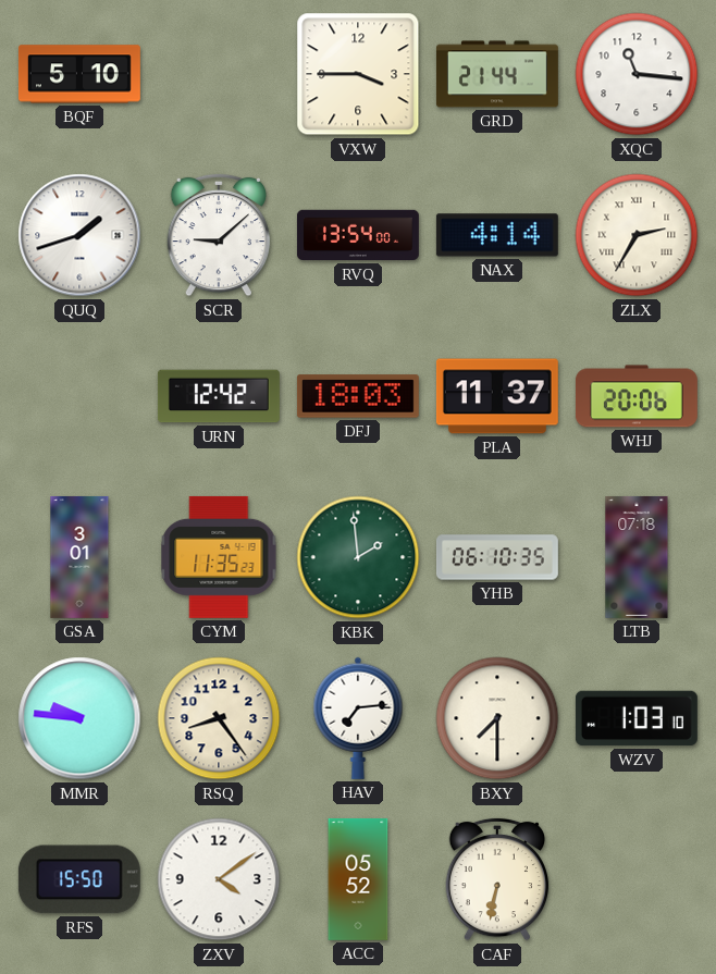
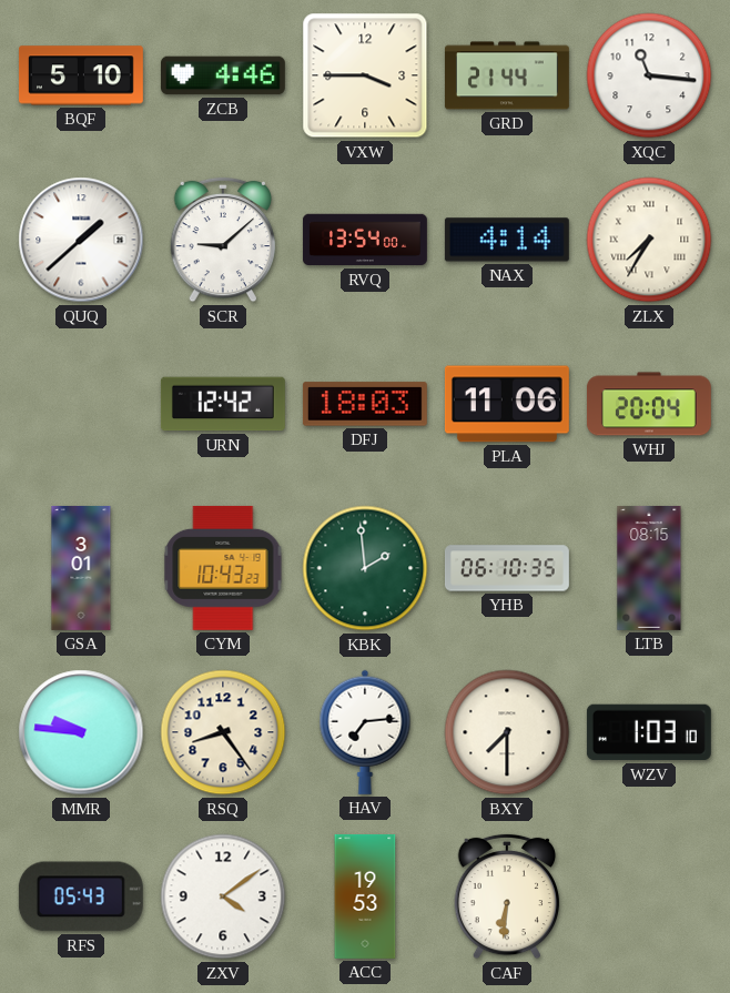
ZCB: none -> 4:46 (223, 75)
QUQ: 1:42 -> 1:38 (81, 240)
ZLX: 2:35 -> 7:35 (649, 240)
PLA: 11:37 -> 11:06 (507, 404)
WHJ: 20:06 -> 20:04 (649, 404)
CYM: 11:35 -> 10:43 (223, 568)
LTB: 07:18 -> 08:15 (649, 568)
RFS: 15:50 -> 05:43 (81, 896)
ACC: 05:52 -> 19:53 (365, 896)
CAF: 6:32 -> 6:31 (507, 896)
